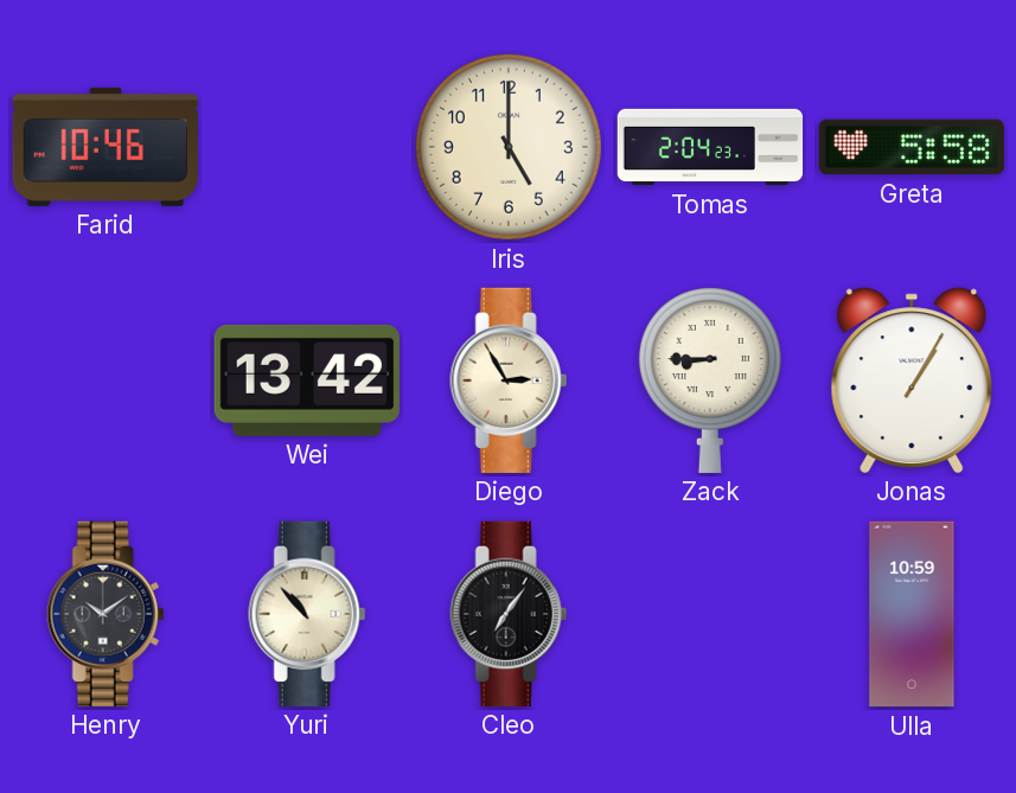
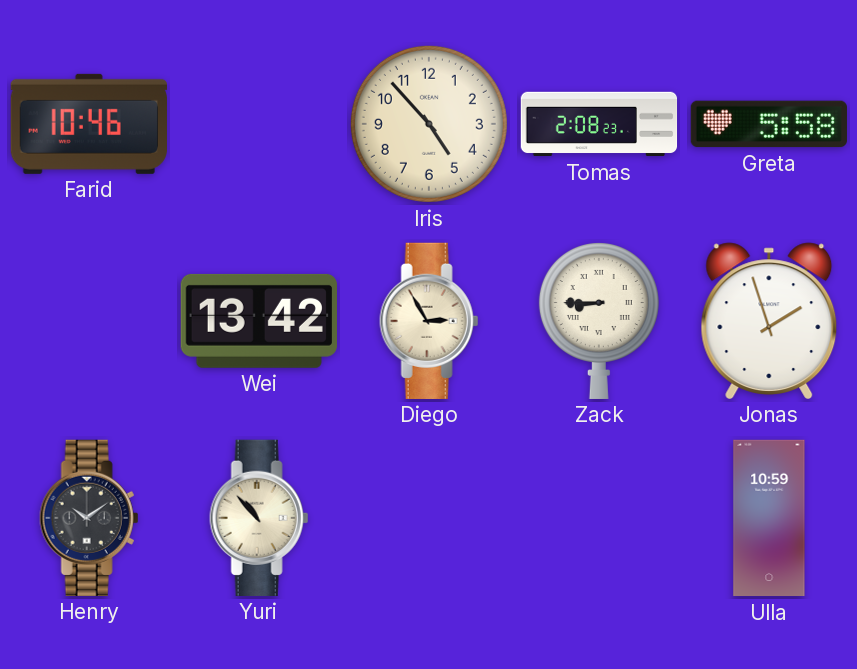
Iris: 5:00 -> 4:53 (429, 124)
Tomas: 2:04 -> 2:08 (599, 124)
Jonas: 1:05 -> 1:57 (769, 321)
Cleo: 7:06 -> none (509, 614)
